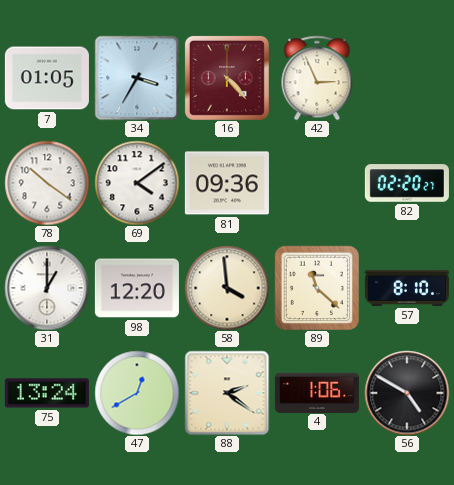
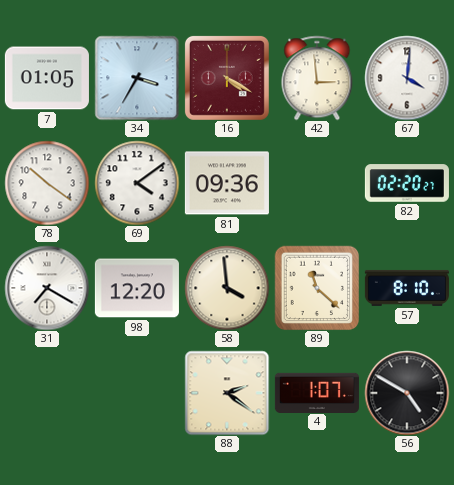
16: 4:23 -> 4:20 (227, 78)
42: 2:56 -> 2:59 (317, 78)
67: none -> 4:01 (407, 78)
31: 1:00 -> 7:20 (47, 288)
75: 13:24 -> none (47, 393)
47: 12:40 -> none (137, 393)
4: 1:06 -> 1:07 (317, 392)
